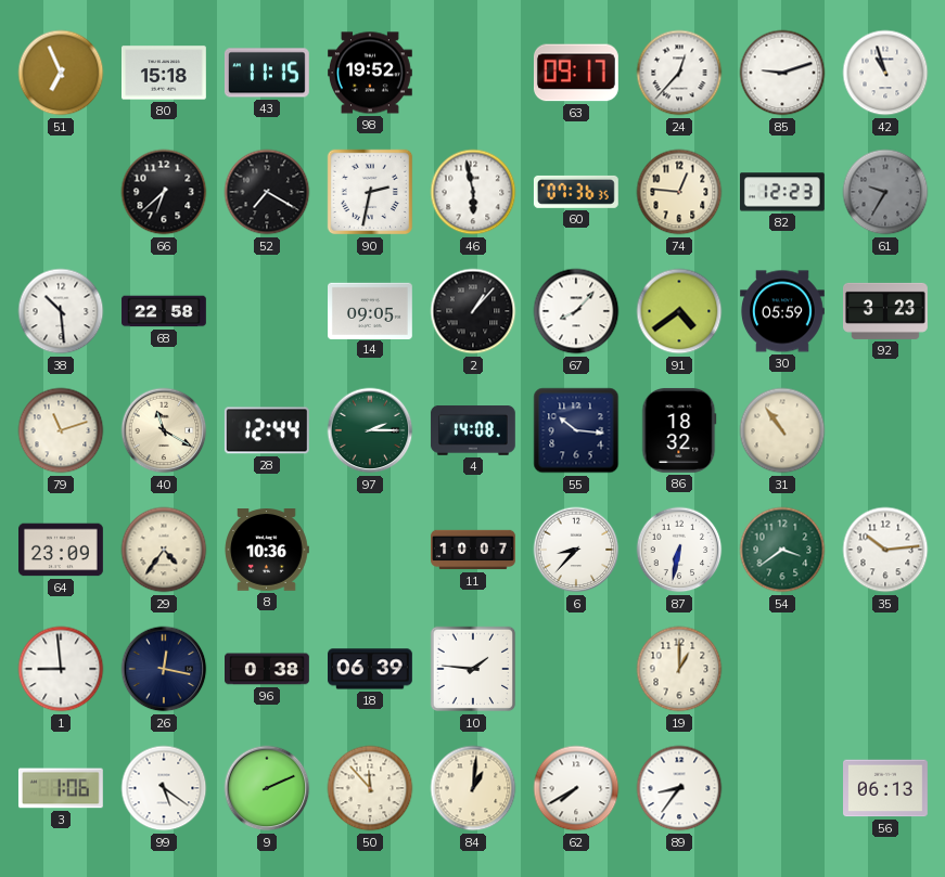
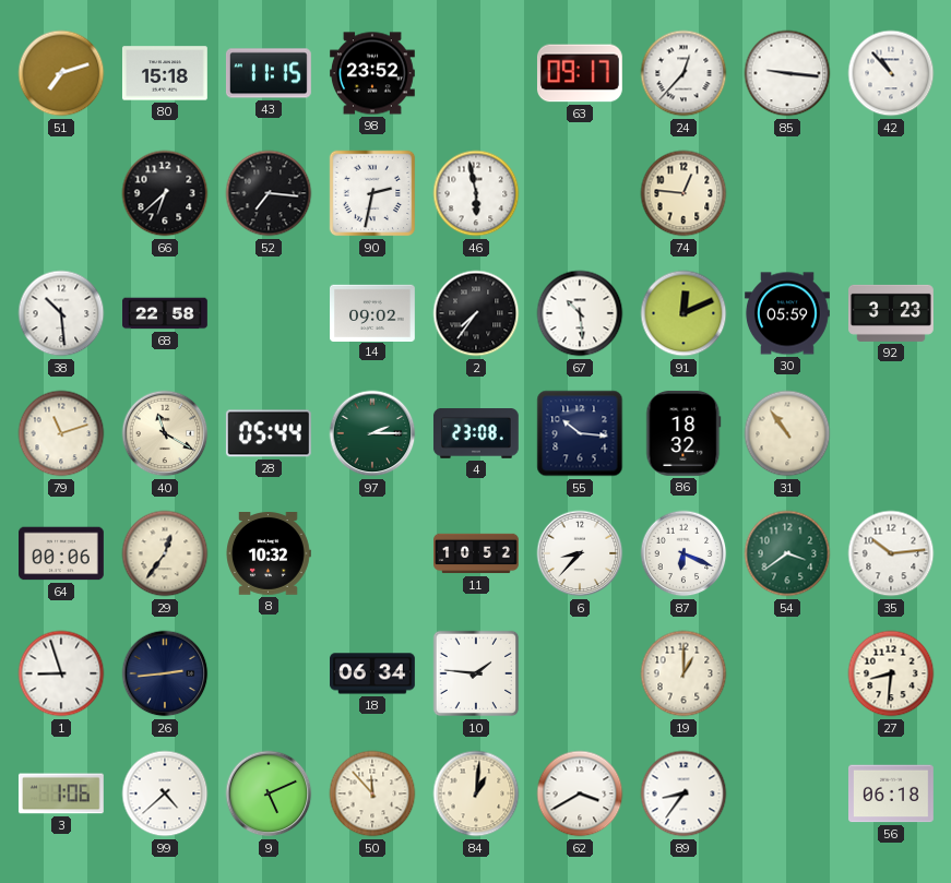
51: 6:56 -> 7:12 (61, 73)
98: 19:52 -> 23:52 (373, 73)
85: 9:12 -> 9:16 (787, 73)
42: 10:57 -> 10:53 (891, 73)
52: 7:20 -> 7:16 (269, 193)
60: 07:36 -> none (576, 192)
82: 12:23 -> none (782, 192)
61: 9:35 -> none (885, 192)
14: 09:05 -> 09:02 (373, 312)
2: 1:07 -> 7:36 (476, 313)
67: 8:07 -> 10:29 (580, 313)
91: 4:39 -> 12:11 (683, 313)
28: 12:44 -> 05:44 (269, 433)
4: 14:08 -> 23:08 (476, 434)
64: 23:09 -> 00:06 (62, 553)
29: 4:36 -> 12:36 (165, 553)
8: 10:36 -> 10:32 (269, 554)
11: 10:07 -> 10:52 (476, 553)
87: 6:32 -> 6:19 (683, 553)
1: 8:59 -> 8:57 (61, 673)
26: 12:17 -> 2:44 (165, 673)
96: 0:38 -> none (268, 669)
18: 06:39 -> 06:34 (373, 673)
27: none -> 8:31 (891, 673)
99: 5:21 -> 4:38 (165, 793)
9: 2:11 -> 5:11 (269, 793)
62: 7:40 -> 3:40 (580, 793)
56: 06:13 -> 06:18 (892, 793)
